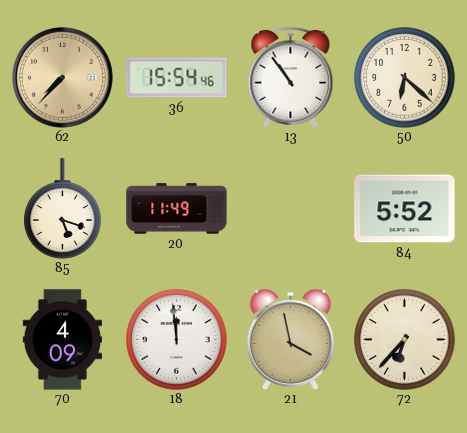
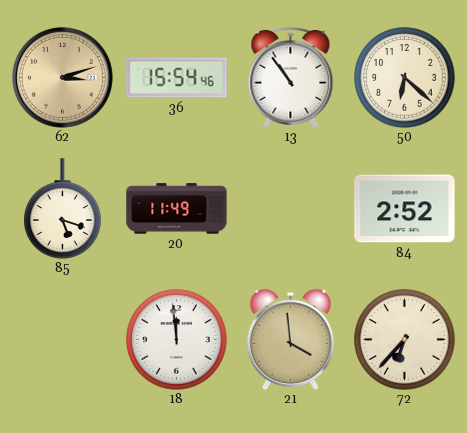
62: 7:37 -> 3:12 (62, 77)
84: 5:52 -> 2:52 (405, 209)
70: 4:09 -> none (62, 340)
21: 3:58 -> 3:59 (290, 339)
